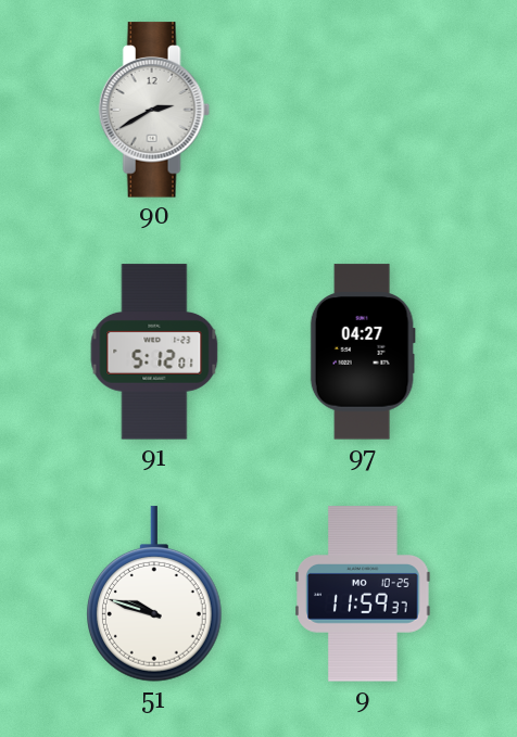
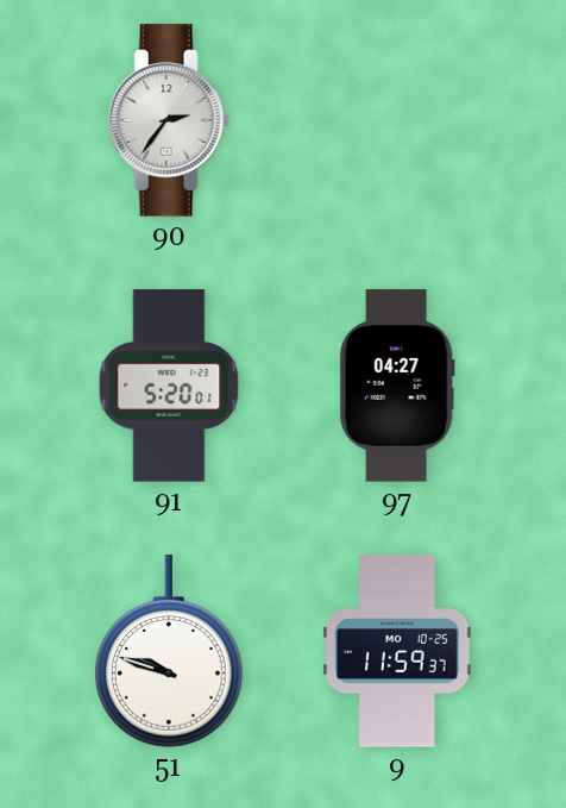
90: 2:40 -> 2:36 (169, 120)
91: 5:12 -> 5:20 (169, 386)
